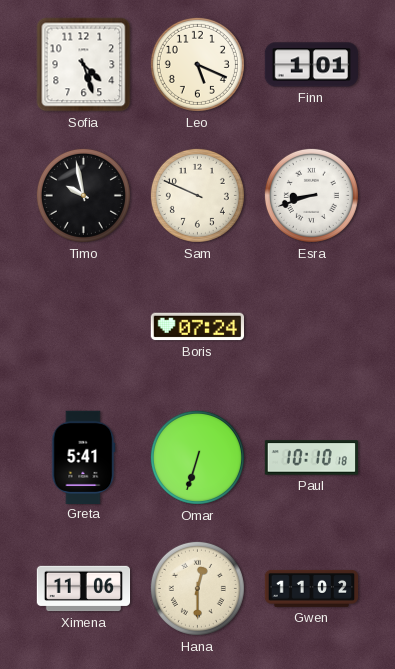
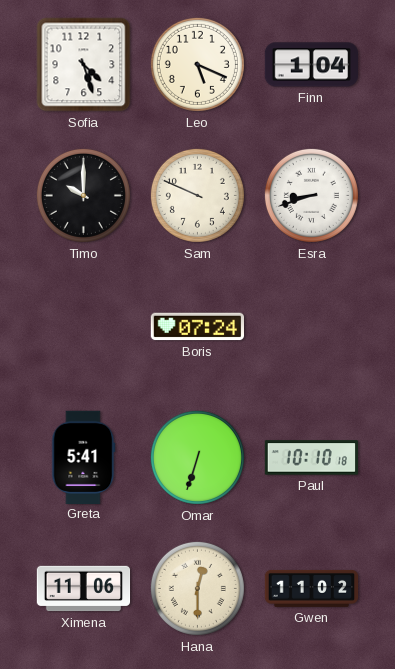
Finn: 1:01 -> 1:04 (311, 65)
Timo: 9:58 -> 10:00 (83, 195)
